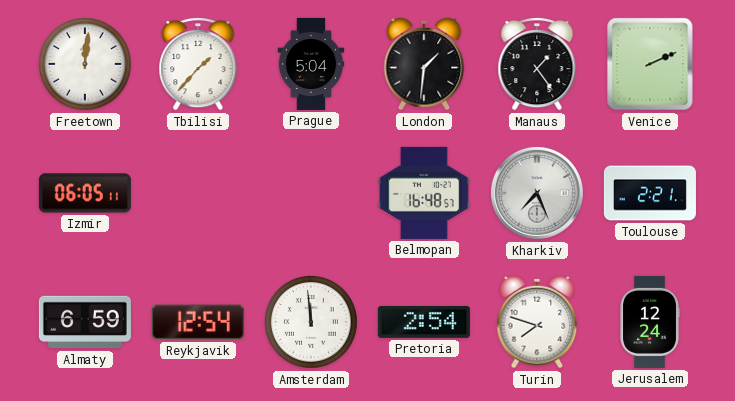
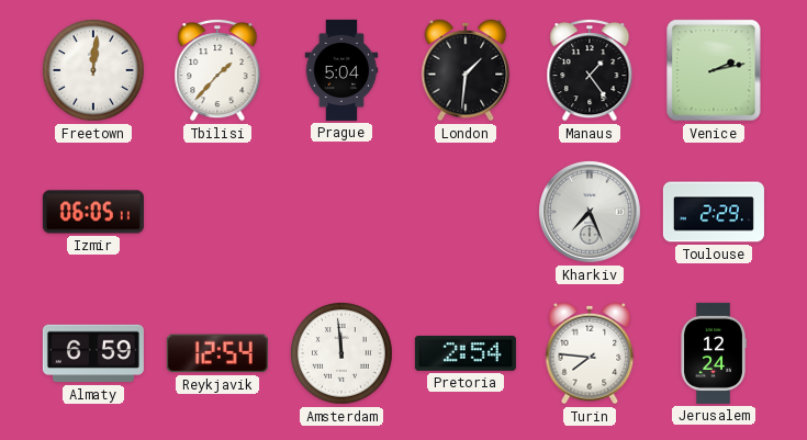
Venice: 2:11 -> 2:13 (714, 70)
Belmopan: 16:48 -> none (424, 193)
Toulouse: 2:21 -> 2:29 (714, 212)
Turin: 7:48 -> 7:46 (590, 353)
